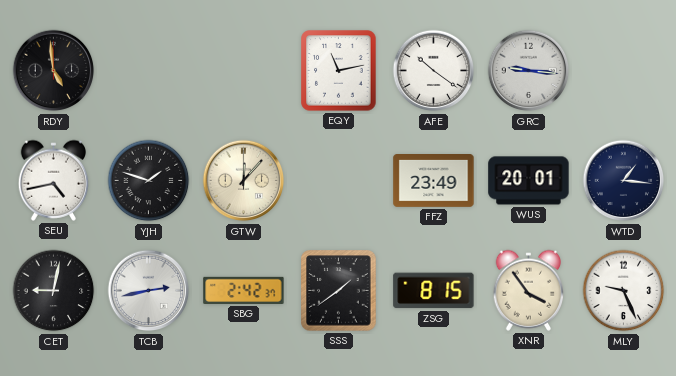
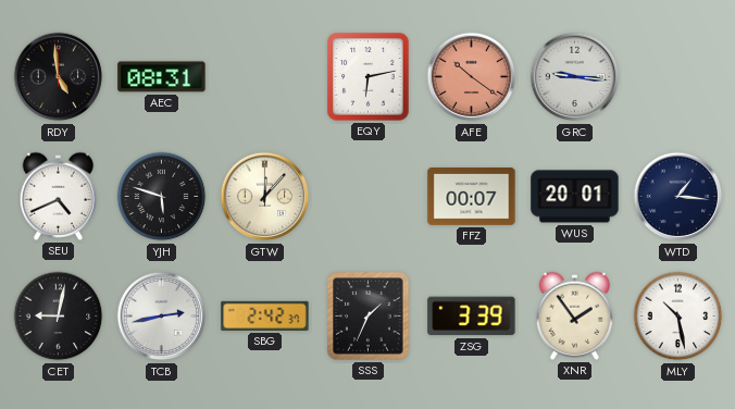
AEC: none -> 08:31 (162, 77)
EQY: 11:13 -> 6:13 (369, 77)
AFE dial: white -> salmon (472, 77)
SEU: 4:43 -> 4:41 (59, 196)
YJH: 1:48 -> 5:48 (162, 197)
FFZ: 23:49 -> 00:07 (472, 197)
SSS: 1:39 -> 1:34 (369, 317)
ZSG: 8:15 -> 3:39 (472, 317)
XNR: 3:54 -> 1:54 (575, 315)
MLY: 9:26 -> 10:28 (678, 317)
